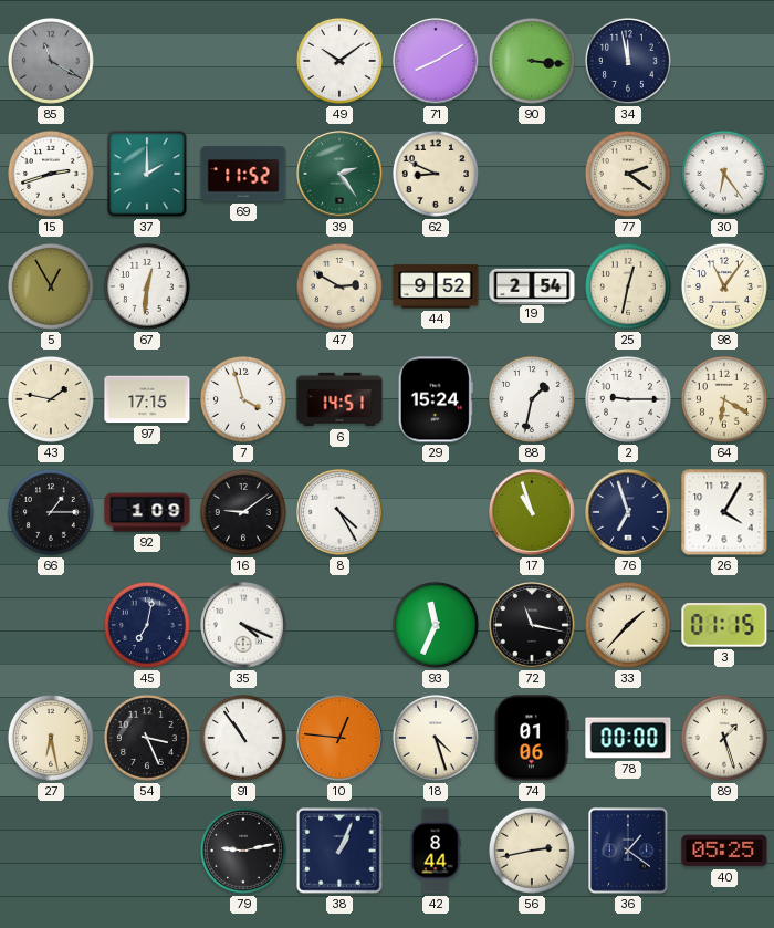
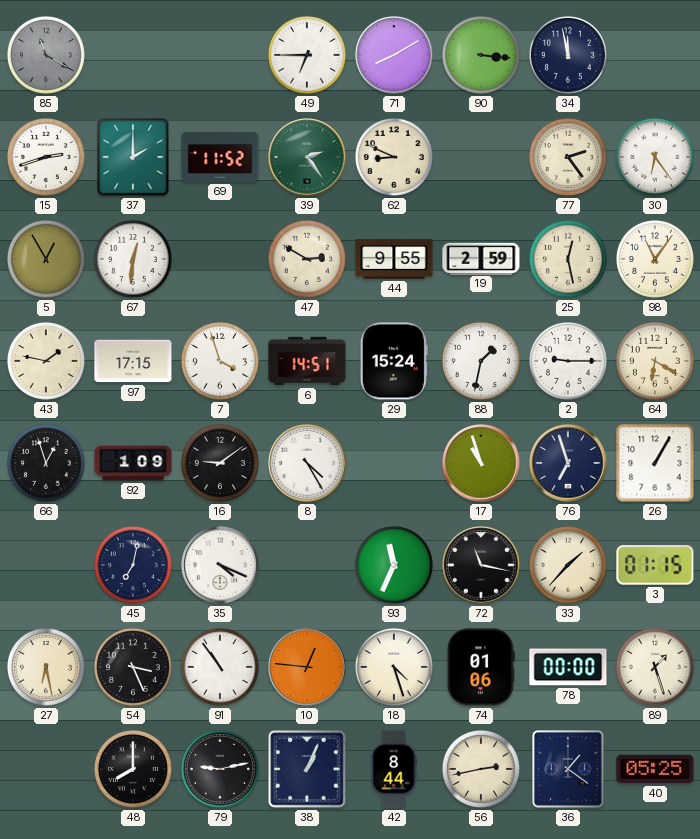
49: 10:09 -> 6:45 (307, 55)
77: 2:21 -> 2:24 (568, 157)
44: 9:52 -> 9:55 (394, 259)
19: 2:54 -> 2:59 (481, 258)
25: 12:32 -> 12:28 (568, 259)
66: 1:15 -> 12:57 (46, 463)
26: 4:05 -> 1:05 (655, 463)
48: none -> 8:00 (133, 769)
